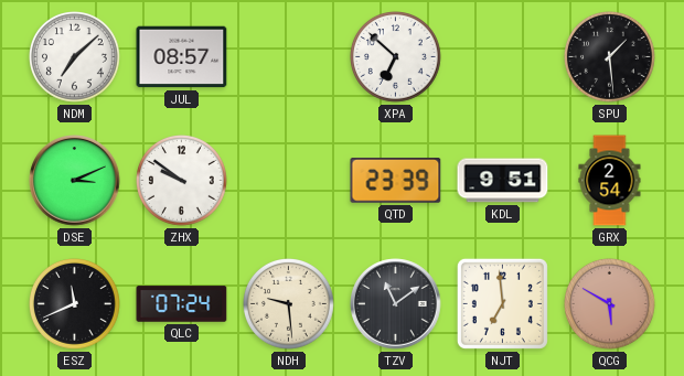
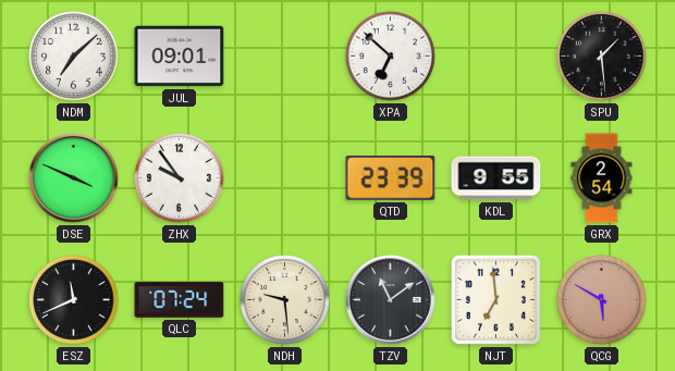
JUL: 08:57 -> 09:01 (180, 57)
DSE: 3:11 -> 3:49 (74, 178)
ZHX: 9:51 -> 9:54 (180, 178)
KDL: 9:51 -> 9:55 (496, 178)
